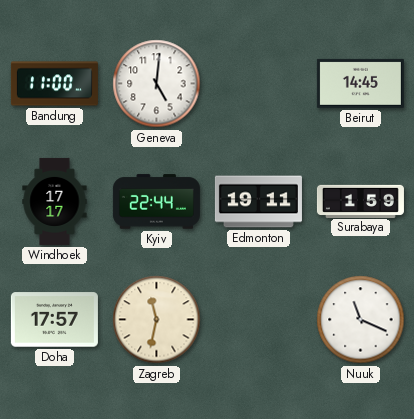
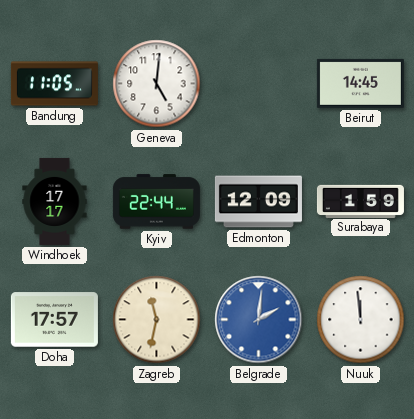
Bandung: 11:00 -> 11:05 (54, 84)
Edmonton: 19:11 -> 12:09 (258, 202)
Belgrade: none -> 2:01 (259, 320)
Nuuk: 11:19 -> 11:59 (361, 320)
